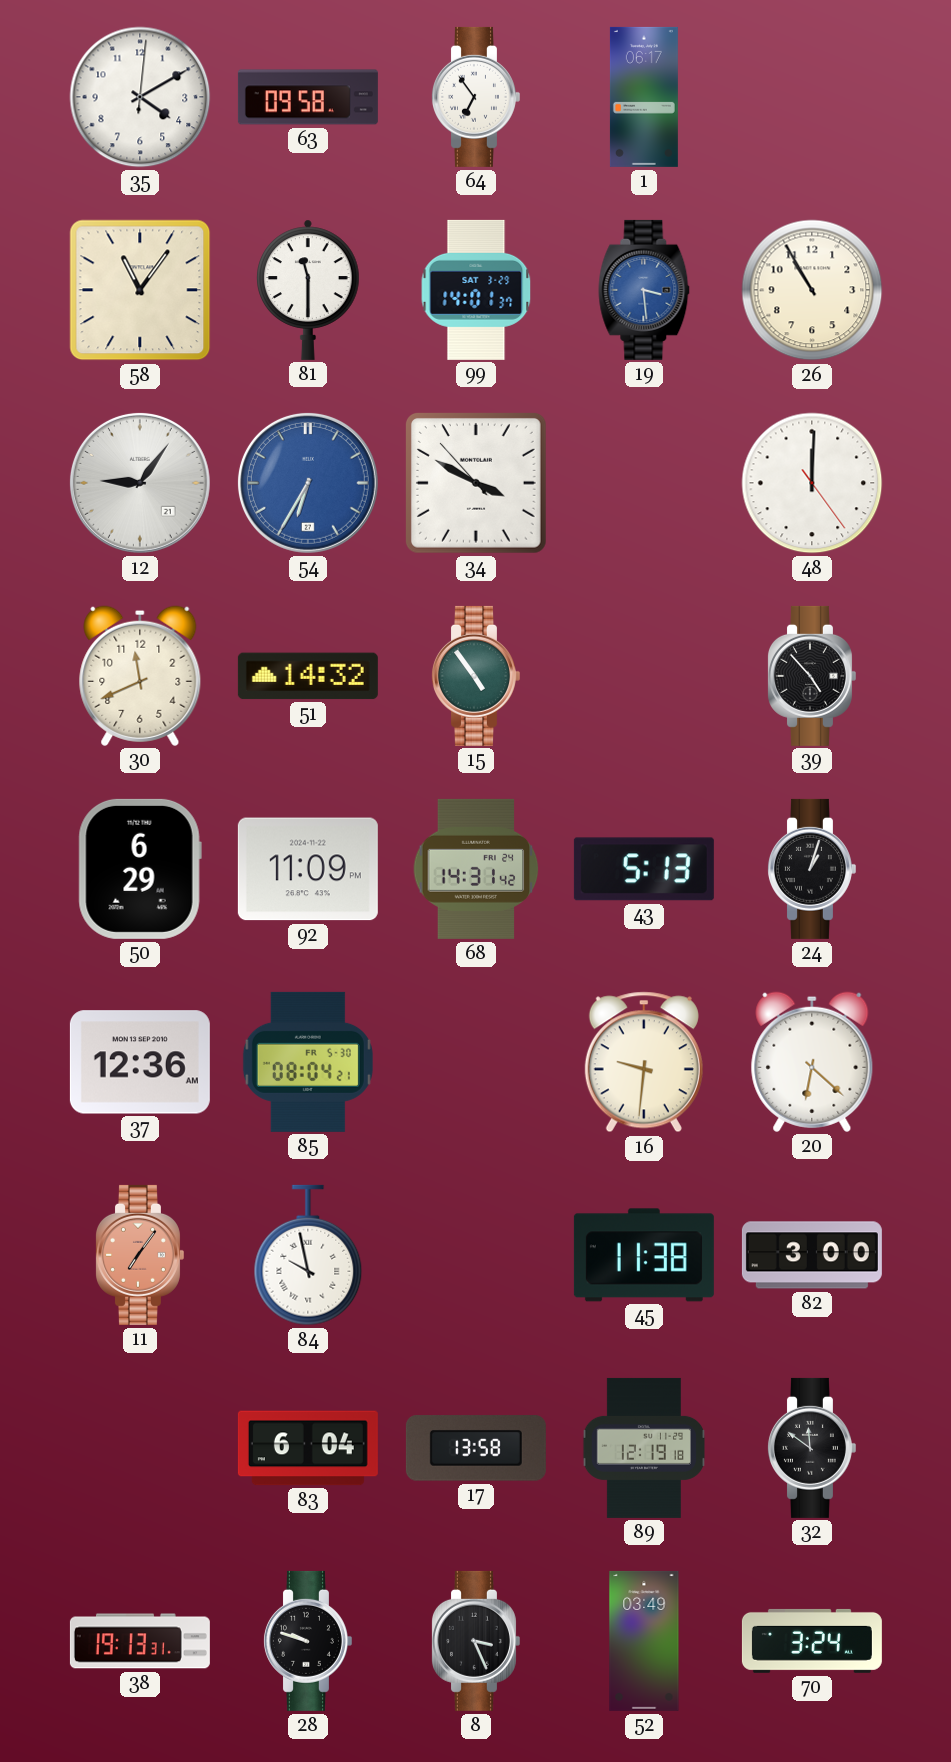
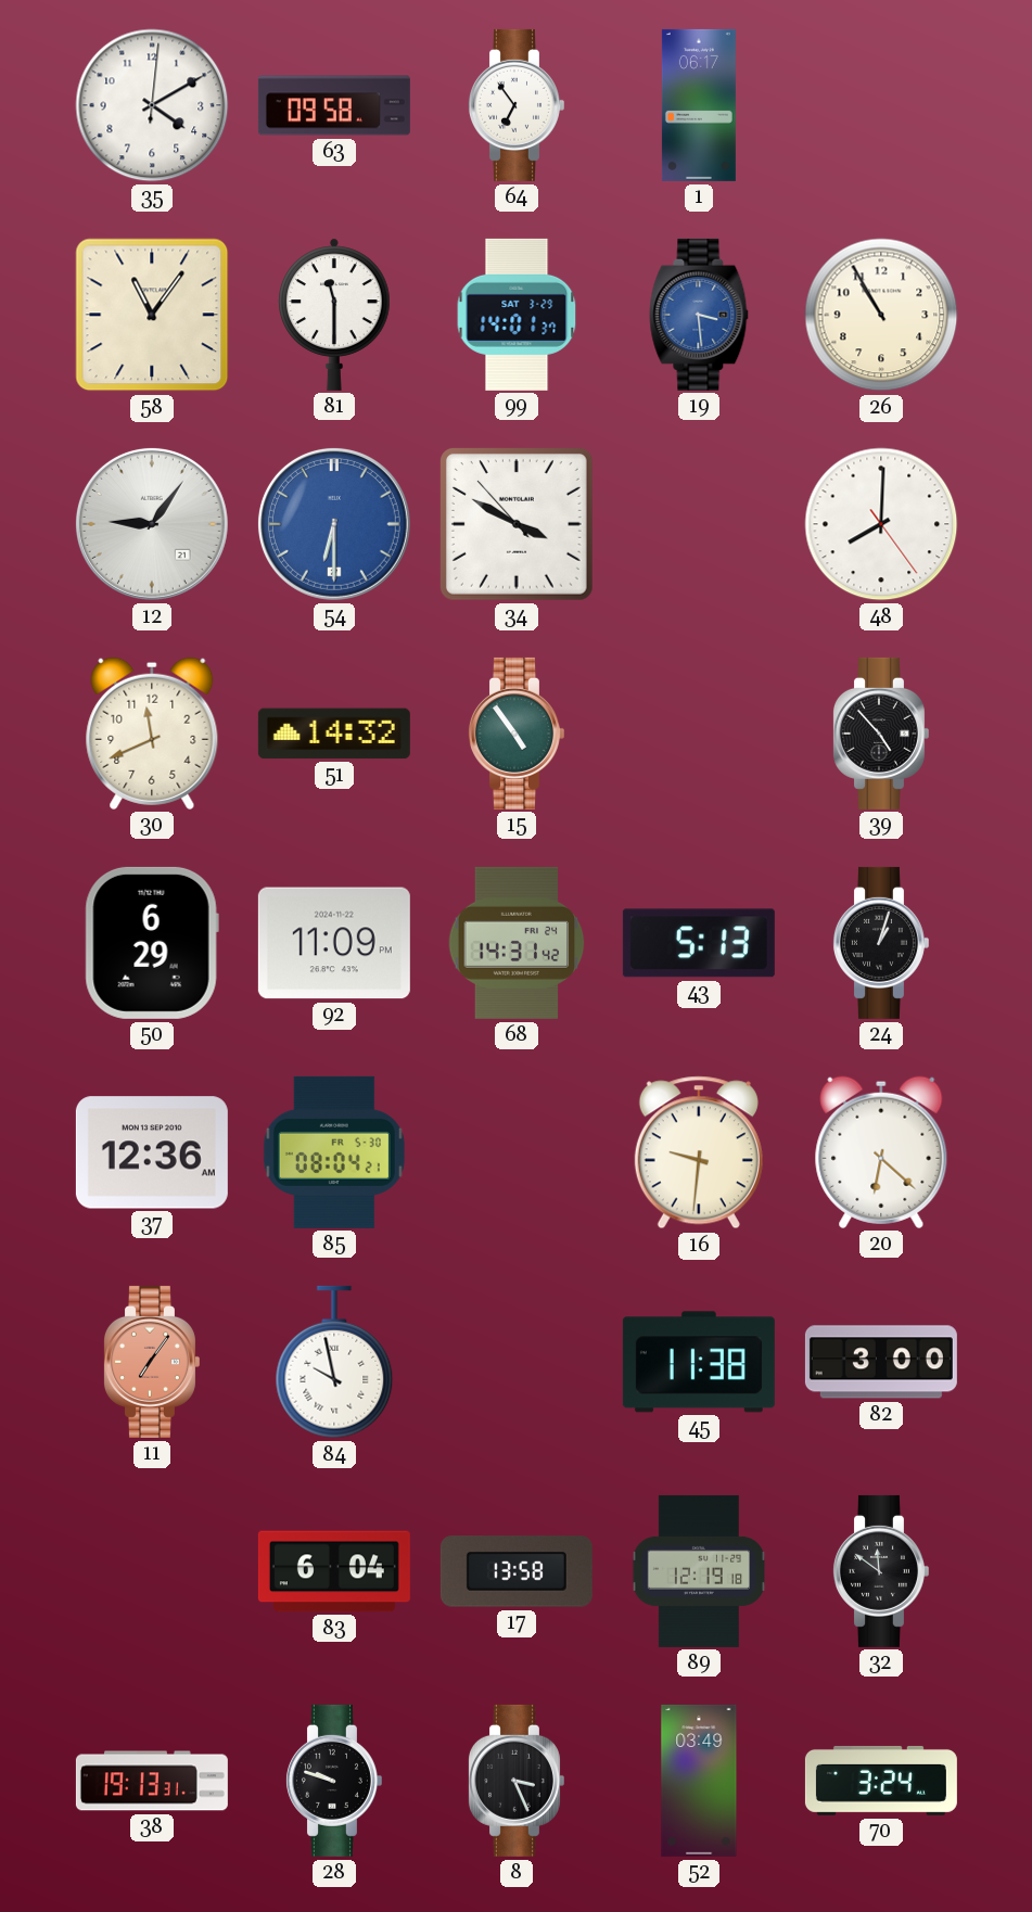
54: 6:35 -> 6:30 (334, 524)
48: 12:00 -> 8:00 (881, 524)
